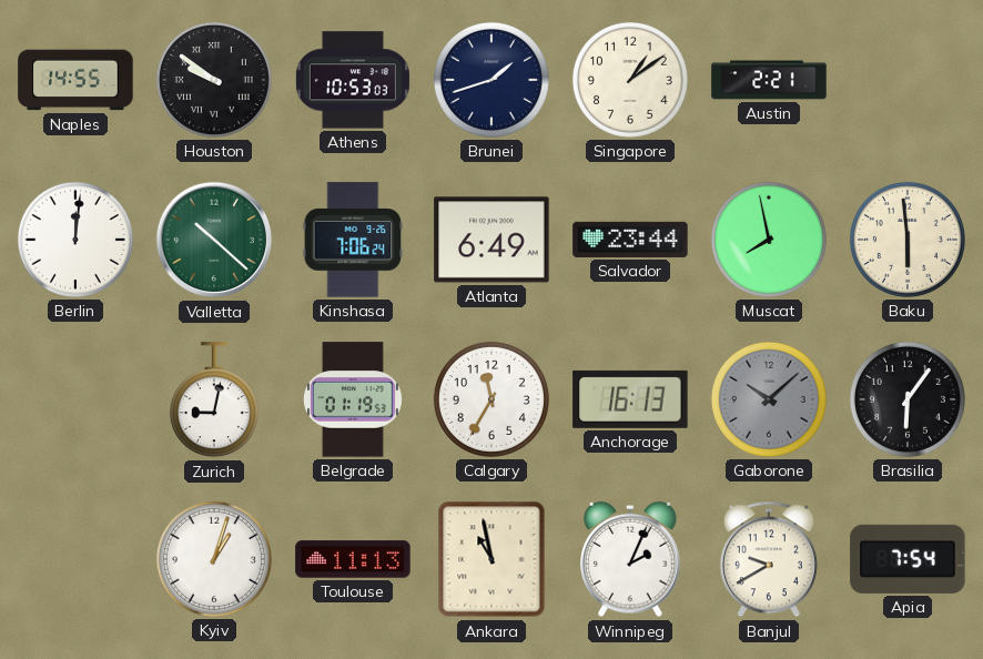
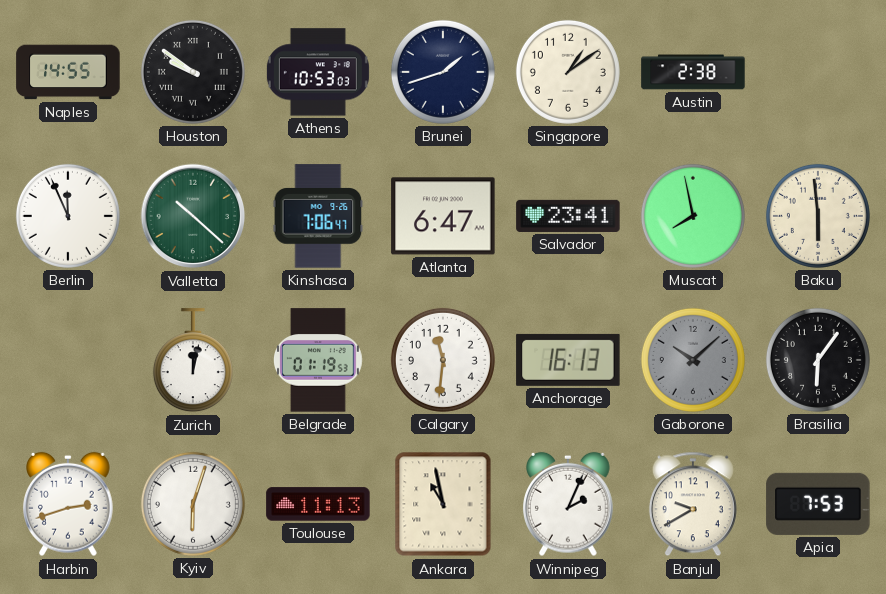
Austin: 2:21 -> 2:38 (693, 72)
Berlin: 12:01 -> 11:56 (68, 216)
Kinshasa: 7:06:24 -> 7:06:47 (318, 216)
Atlanta: 6:49 -> 6:47 (443, 216)
Salvador: 23:44 -> 23:41 (568, 216)
Zurich: 9:02 -> 12:02 (193, 361)
Calgary: 11:35 -> 11:31 (443, 360)
Harbin: none -> 2:42 (69, 504)
Kyiv: 1:03 -> 6:03 (193, 504)
Apia: 7:54 -> 7:53 (818, 504)
